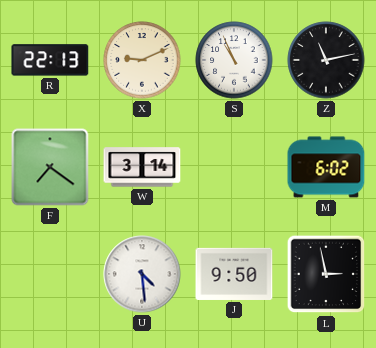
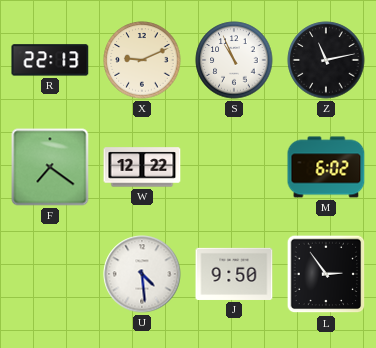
W: 3:14 -> 12:22 (142, 167)
L: 2:58 -> 2:54 (326, 274)
